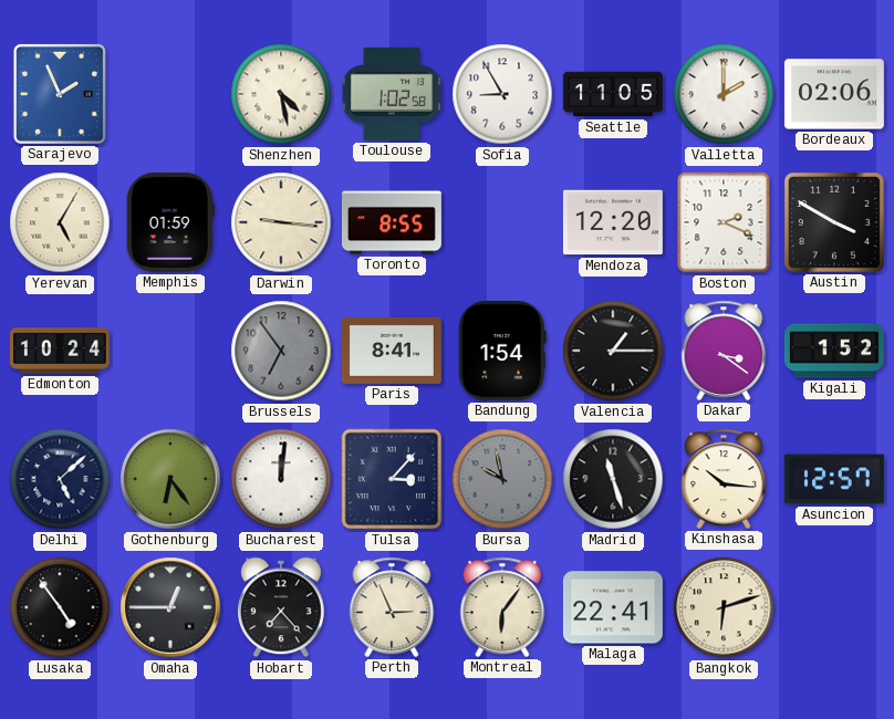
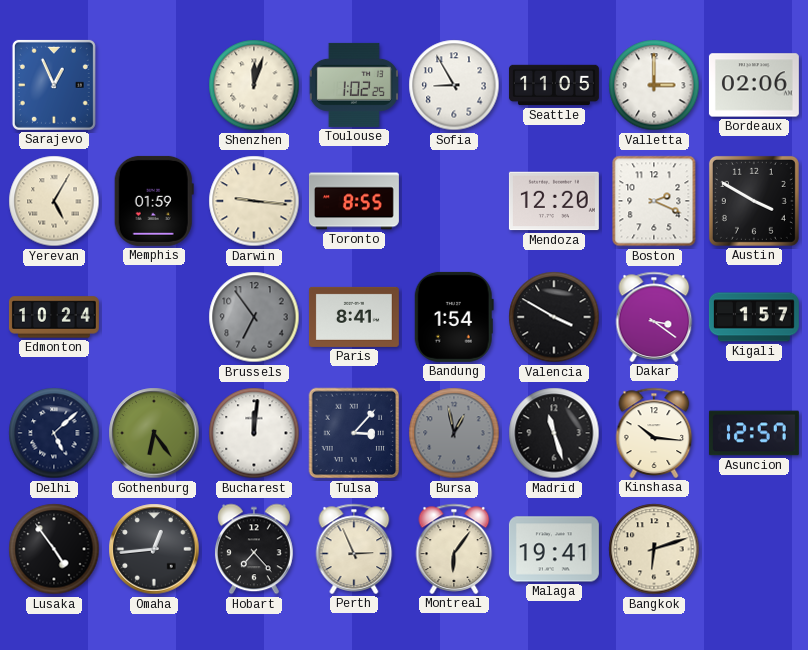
Sarajevo: 1:56 -> 12:56 (54, 85)
Shenzhen: 4:28 -> 12:03 (254, 85)
Toulouse: 1:02:58 -> 1:02:25 (354, 85)
Valletta: 2:00 -> 3:00 (654, 85)
Valencia: 1:15 -> 3:50 (554, 317)
Kigali: 1:52 -> 1:57 (754, 317)
Bursa: 9:58 -> 12:58 (454, 433)
Omaha: 12:45 -> 12:44 (154, 549)
Malaga: 22:41 -> 19:41 (554, 549)
